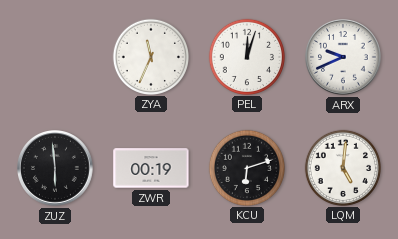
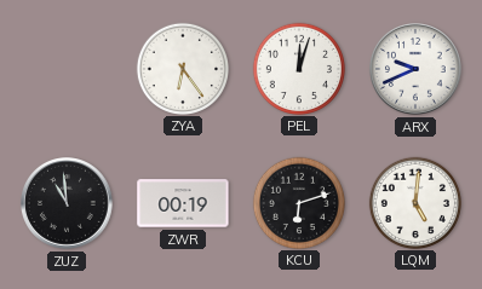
ZYA: 11:34 -> 6:24 (182, 68)
ZUZ: 5:59 -> 10:59 (68, 204)
